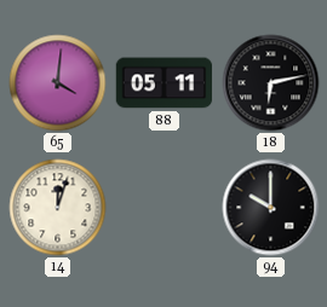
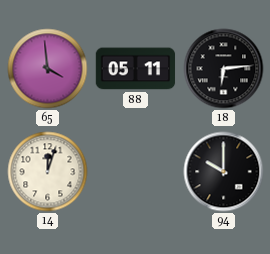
65: 4:01 -> 3:59 (48, 69)
18: 6:13 -> 6:14 (224, 69)
